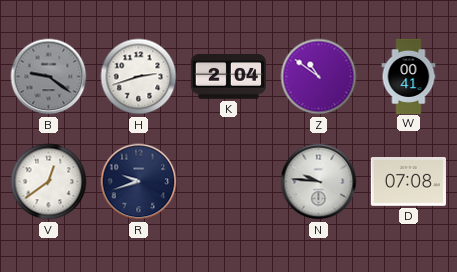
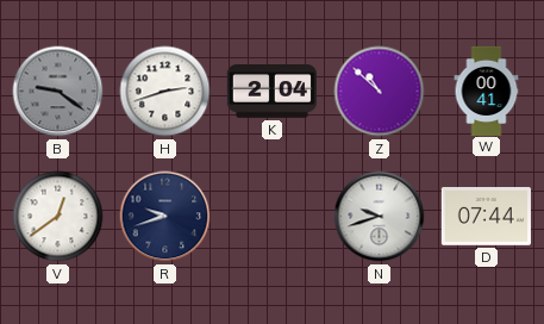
Z: 10:51 -> 10:52 (380, 92)
N: 9:46 -> 9:42 (380, 217)
D: 07:08 -> 07:44 (486, 217)
